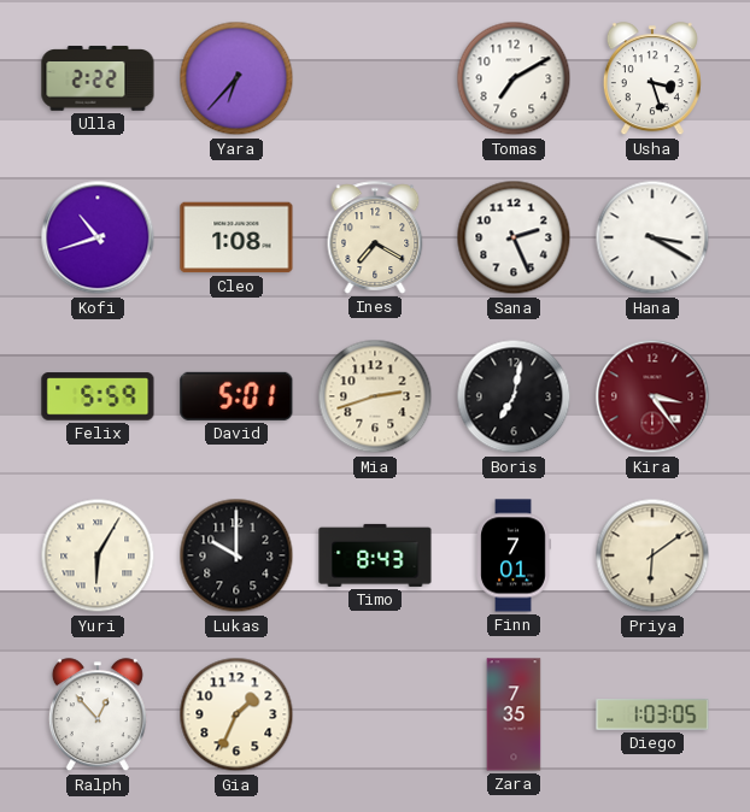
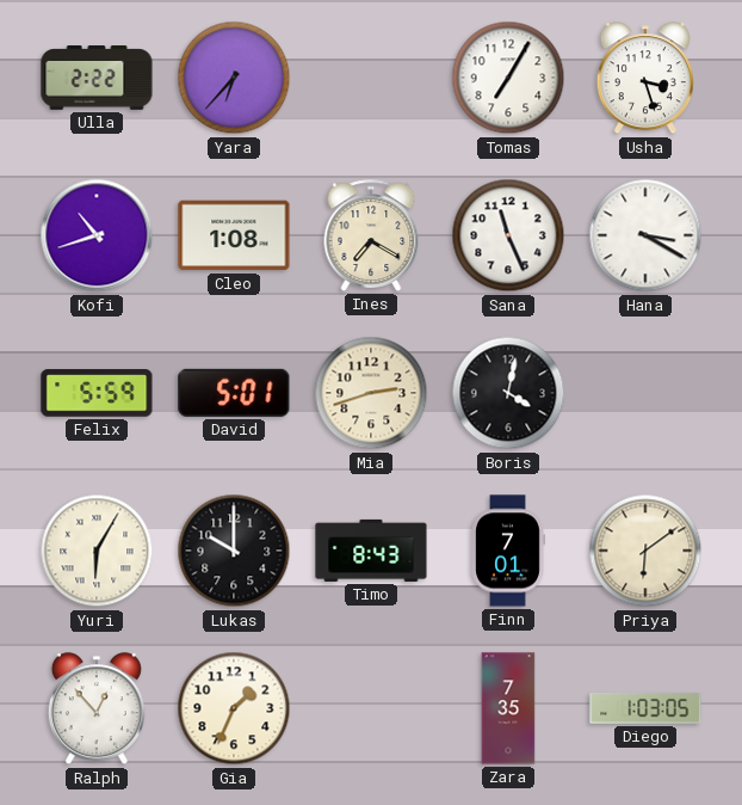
Tomas: 7:10 -> 7:05 (508, 78)
Sana: 2:26 -> 11:26 (508, 235)
Boris: 7:02 -> 4:02 (508, 393)
Kira: 3:24 -> none (652, 396)
